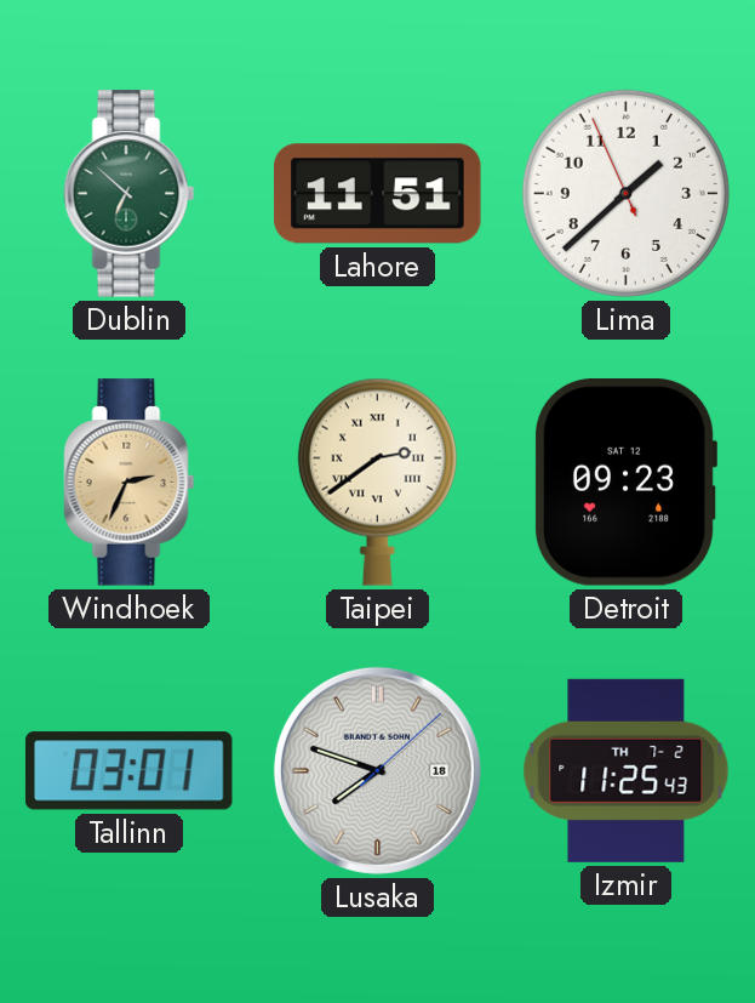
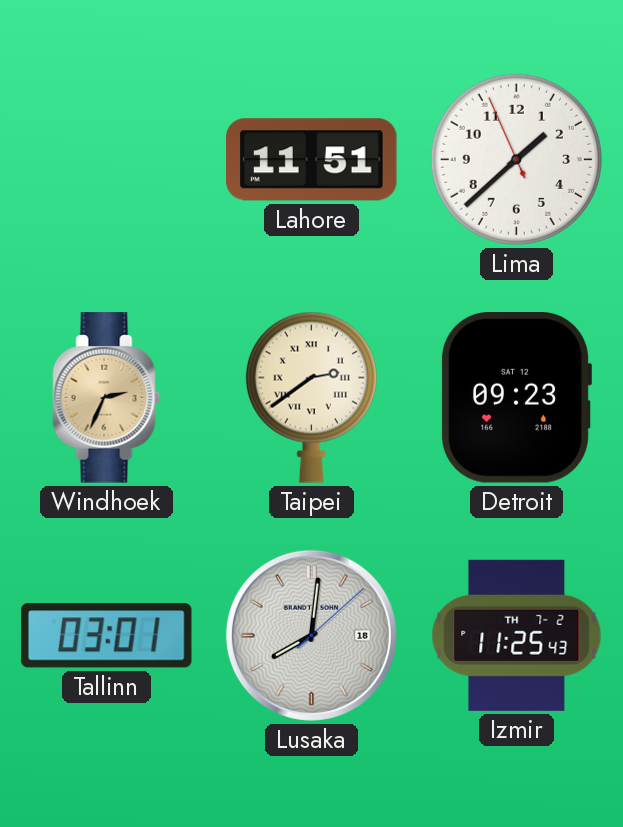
Dublin: 6:52 -> none (130, 194)
Lusaka: 7:48 -> 8:01 (311, 635)
